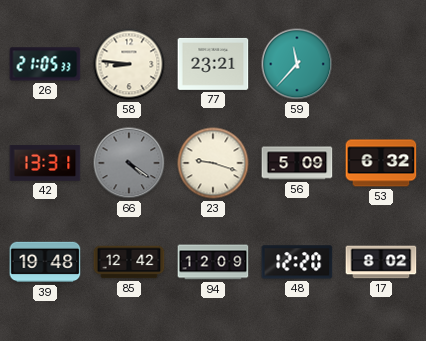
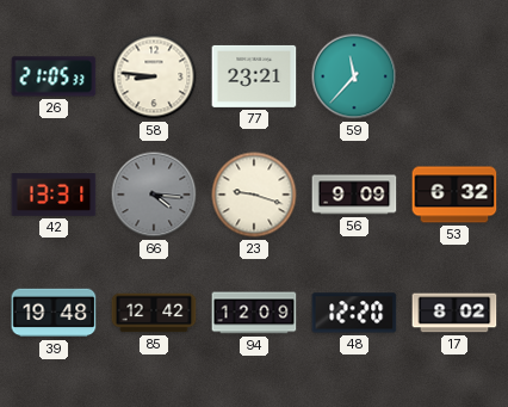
66: 4:21 -> 4:16 (154, 195)
56: 5:09 -> 9:09 (354, 195)
